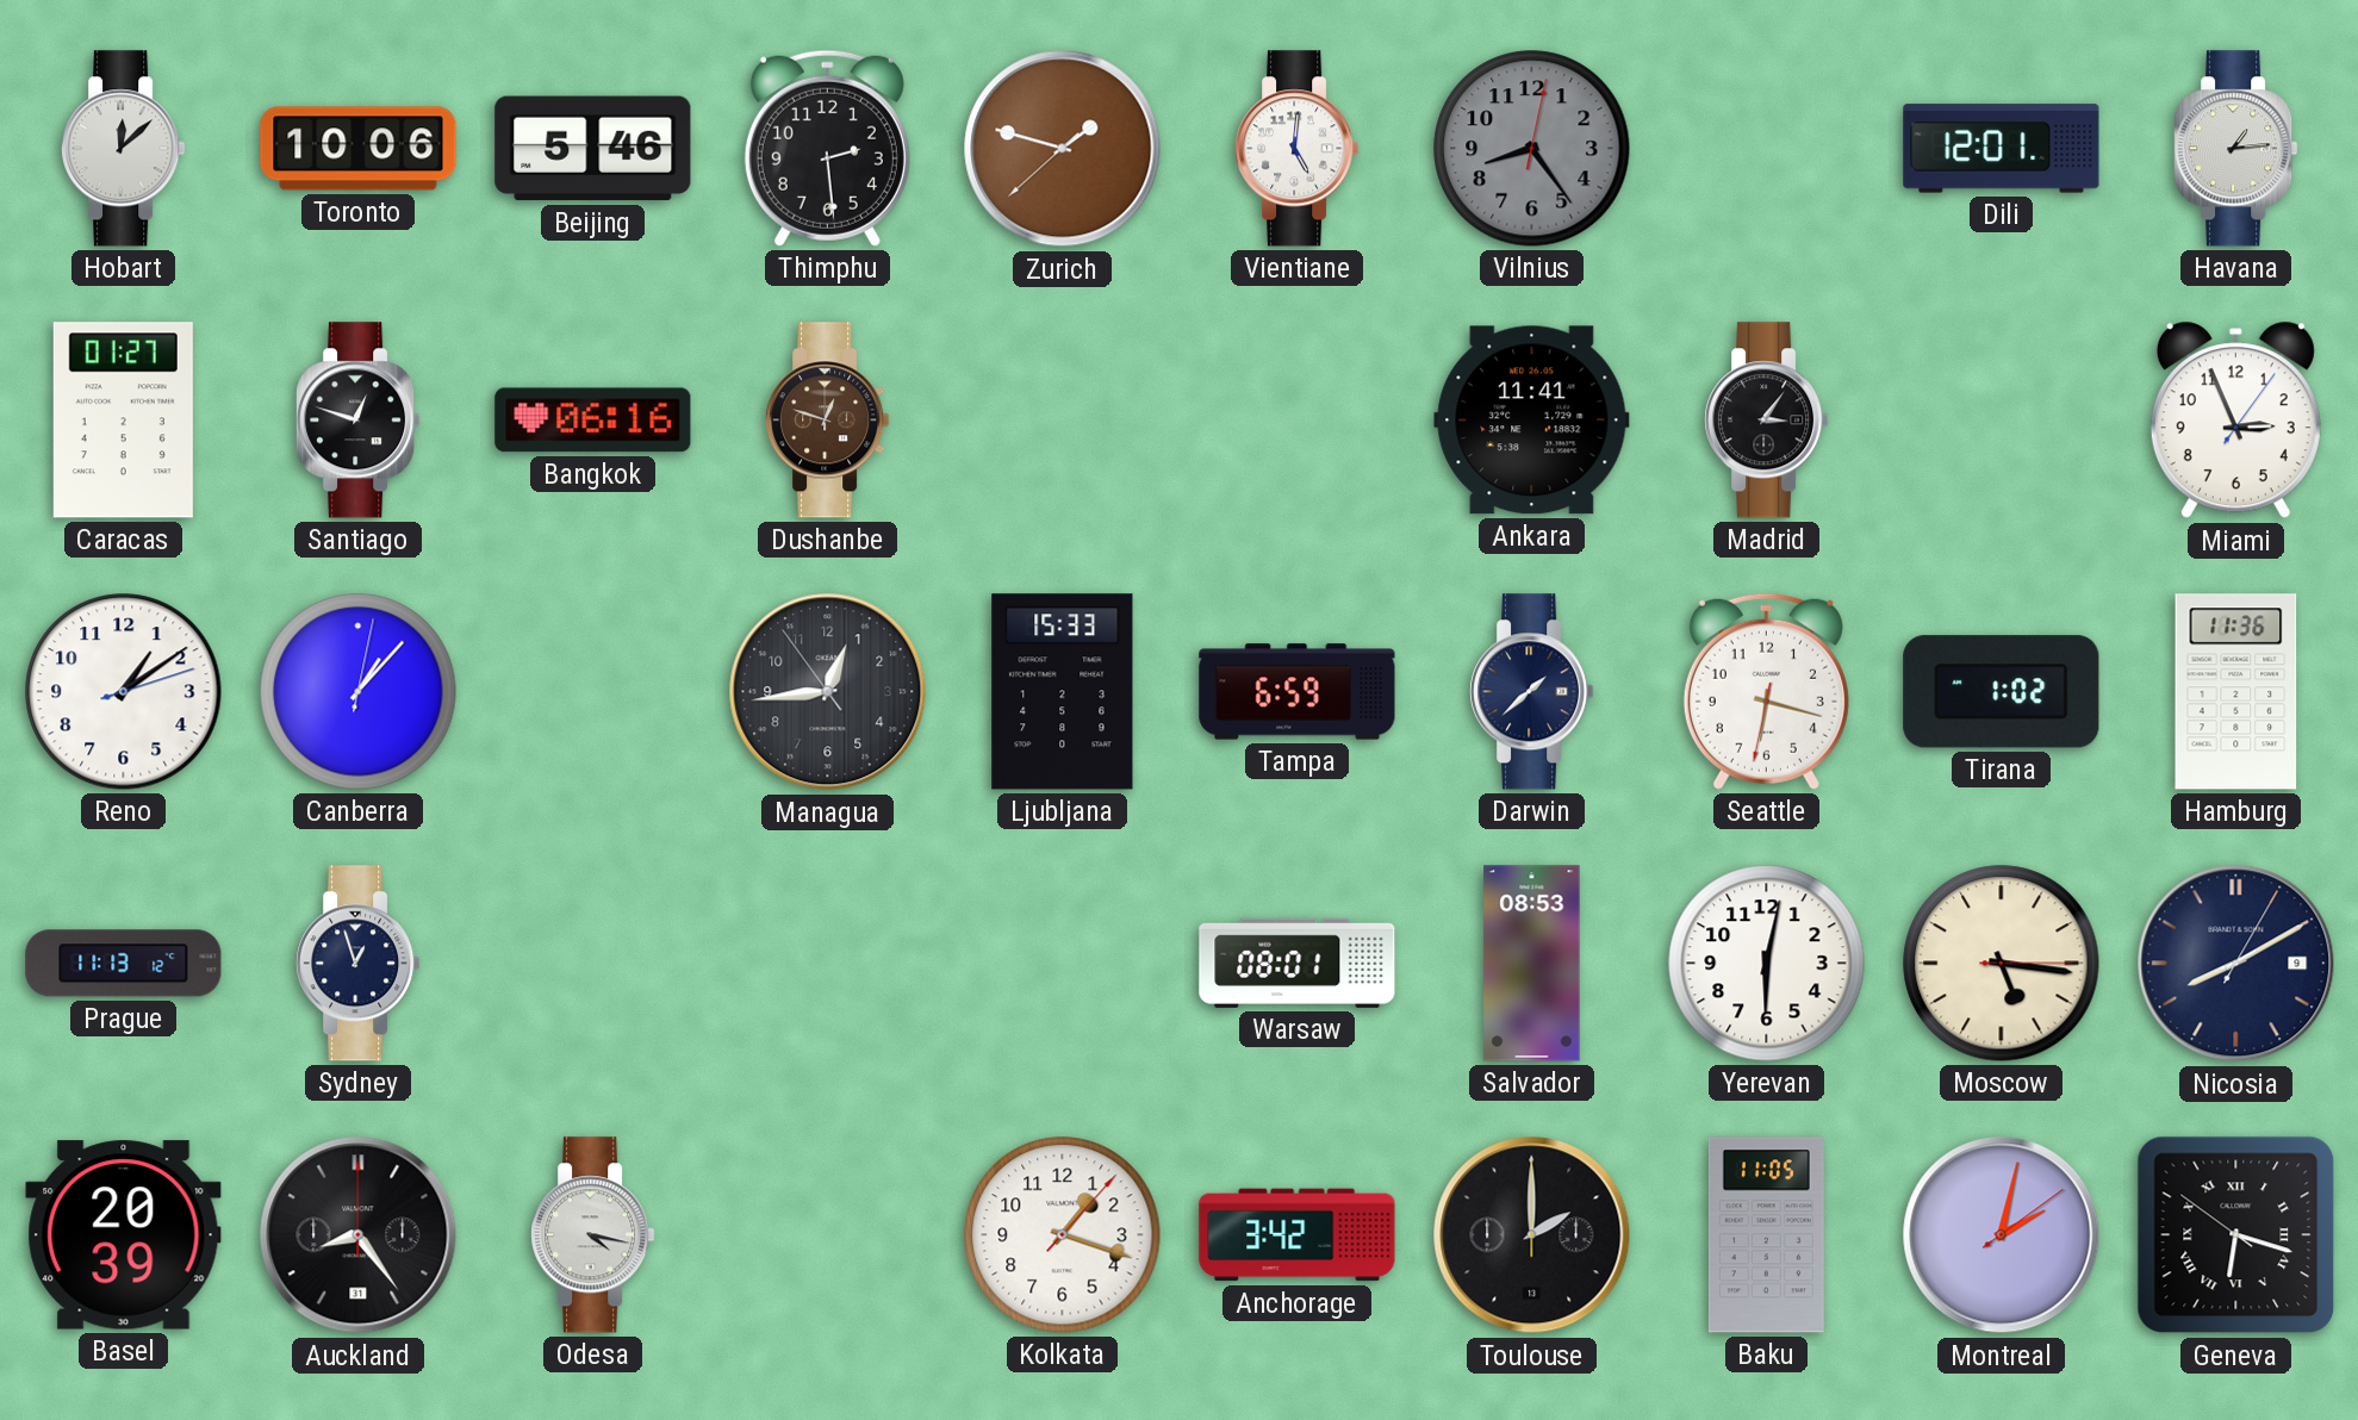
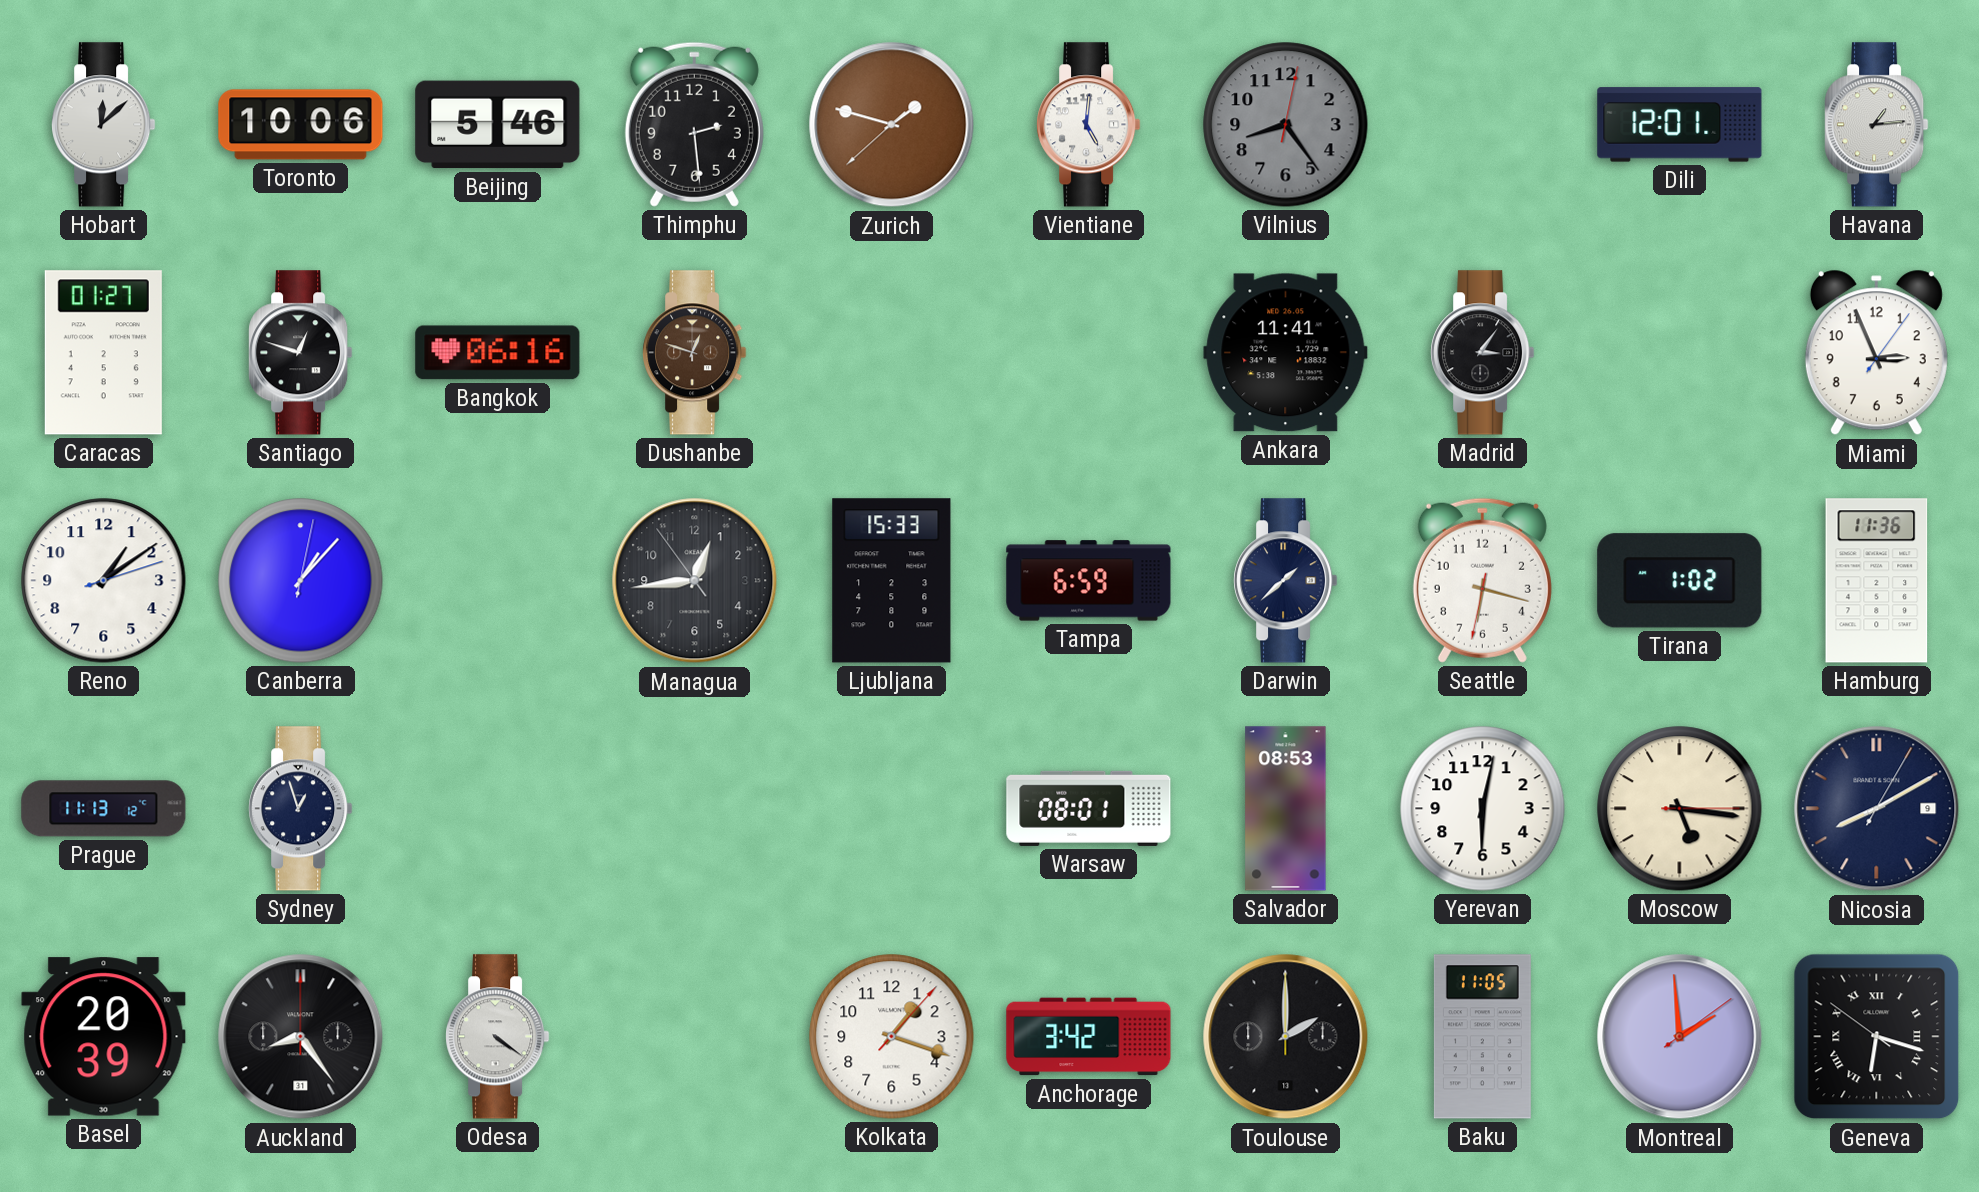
Odesa: 4:17 -> 4:21 (498, 1037)
Montreal: 2:02 -> 1:59 (1680, 1037)
